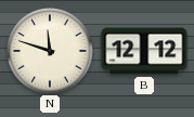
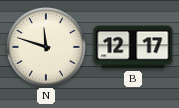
B: 12:12 -> 12:17 (133, 47)
